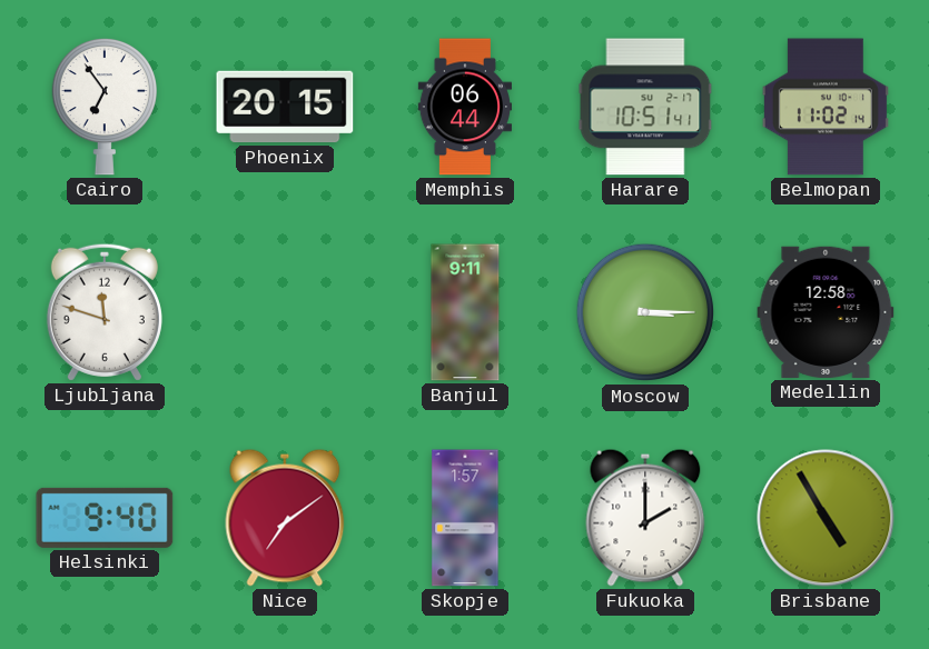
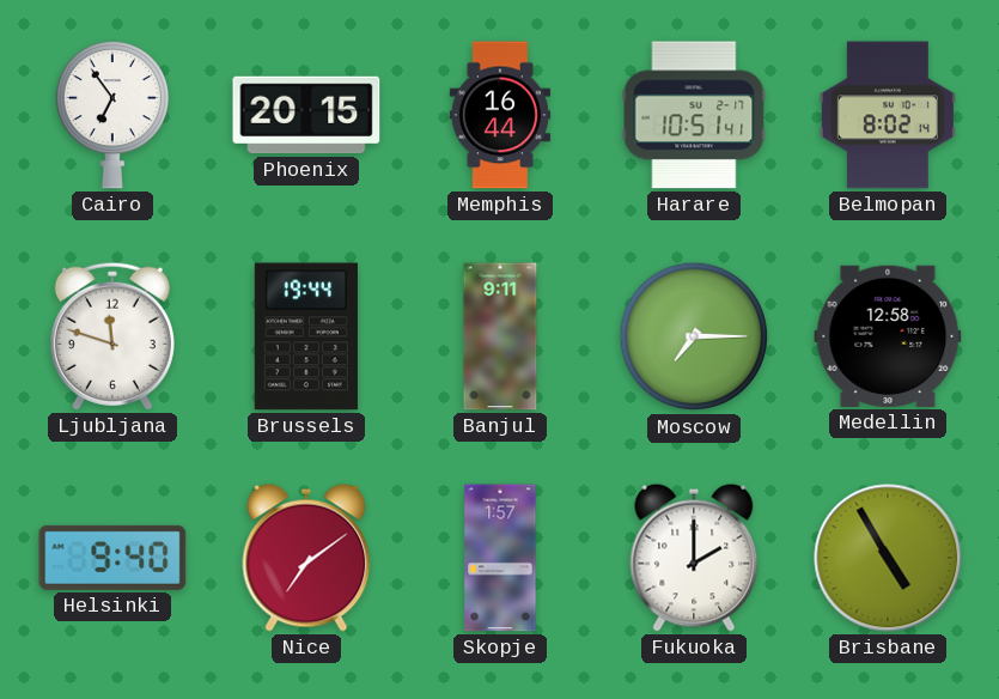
Memphis: 06:44 -> 16:44 (499, 115)
Belmopan: 11:02 -> 8:02 (888, 115)
Brussels: none -> 19:44 (306, 336)
Moscow: 3:15 -> 7:15 (694, 336)
